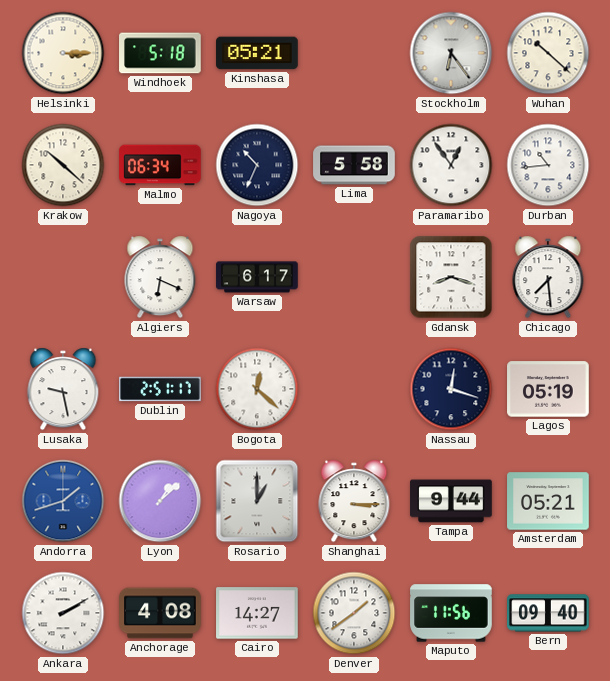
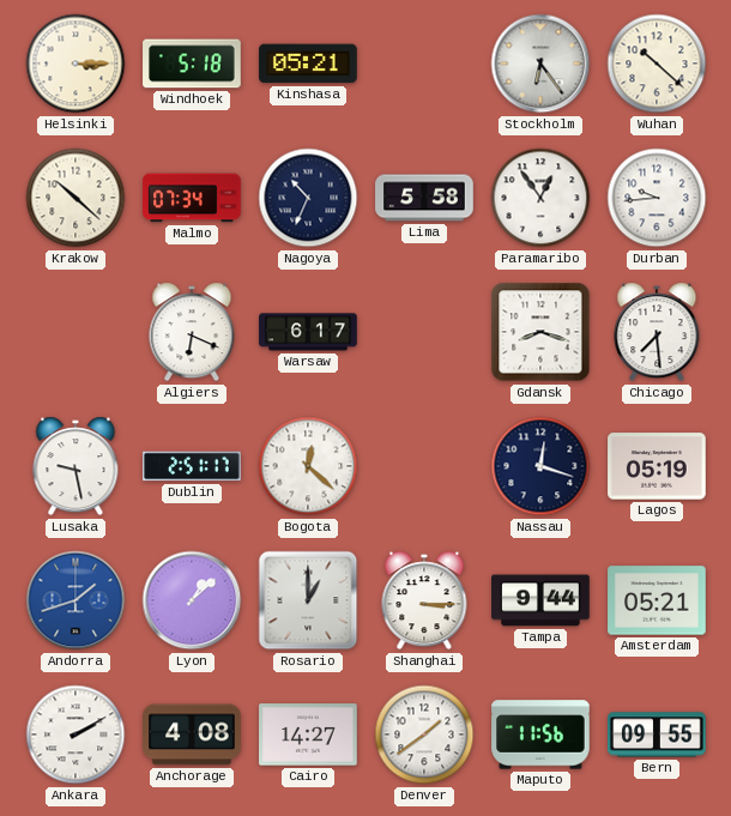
Malmo: 06:34 -> 07:34 (192, 198)
Durban: 10:44 -> 9:44 (657, 198)
Bern: 09:40 -> 09:55 (657, 735)
